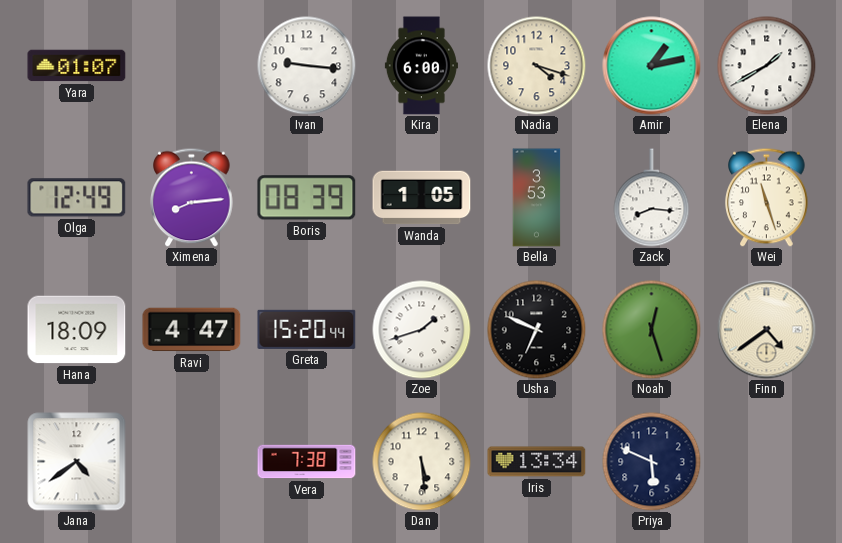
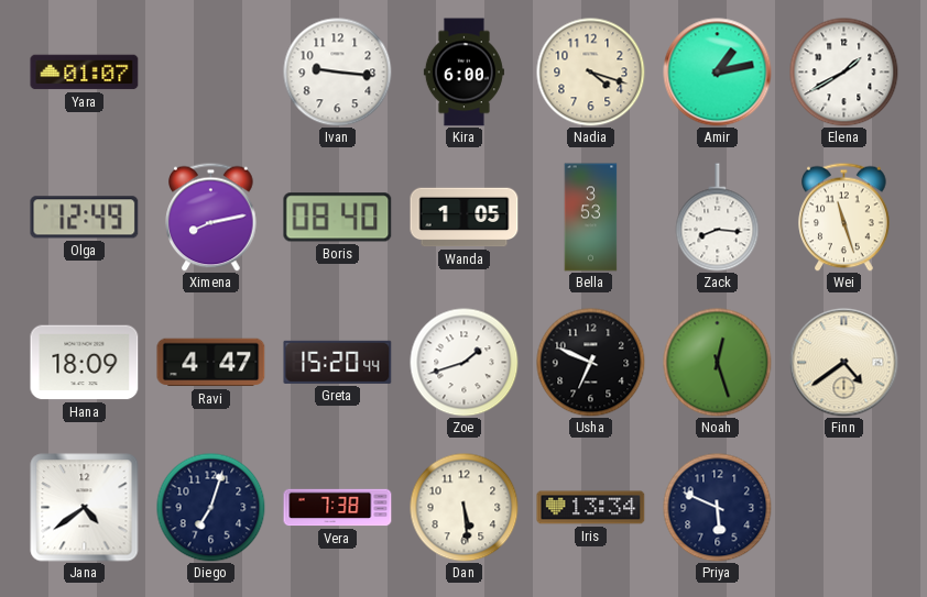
Ximena: 8:14 -> 8:13 (211, 217)
Boris: 08:39 -> 08:40 (338, 218)
Diego: none -> 7:03 (211, 508)
